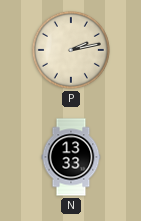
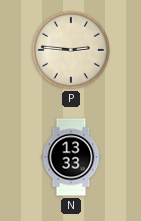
P: 2:13 -> 2:46 (71, 50)
